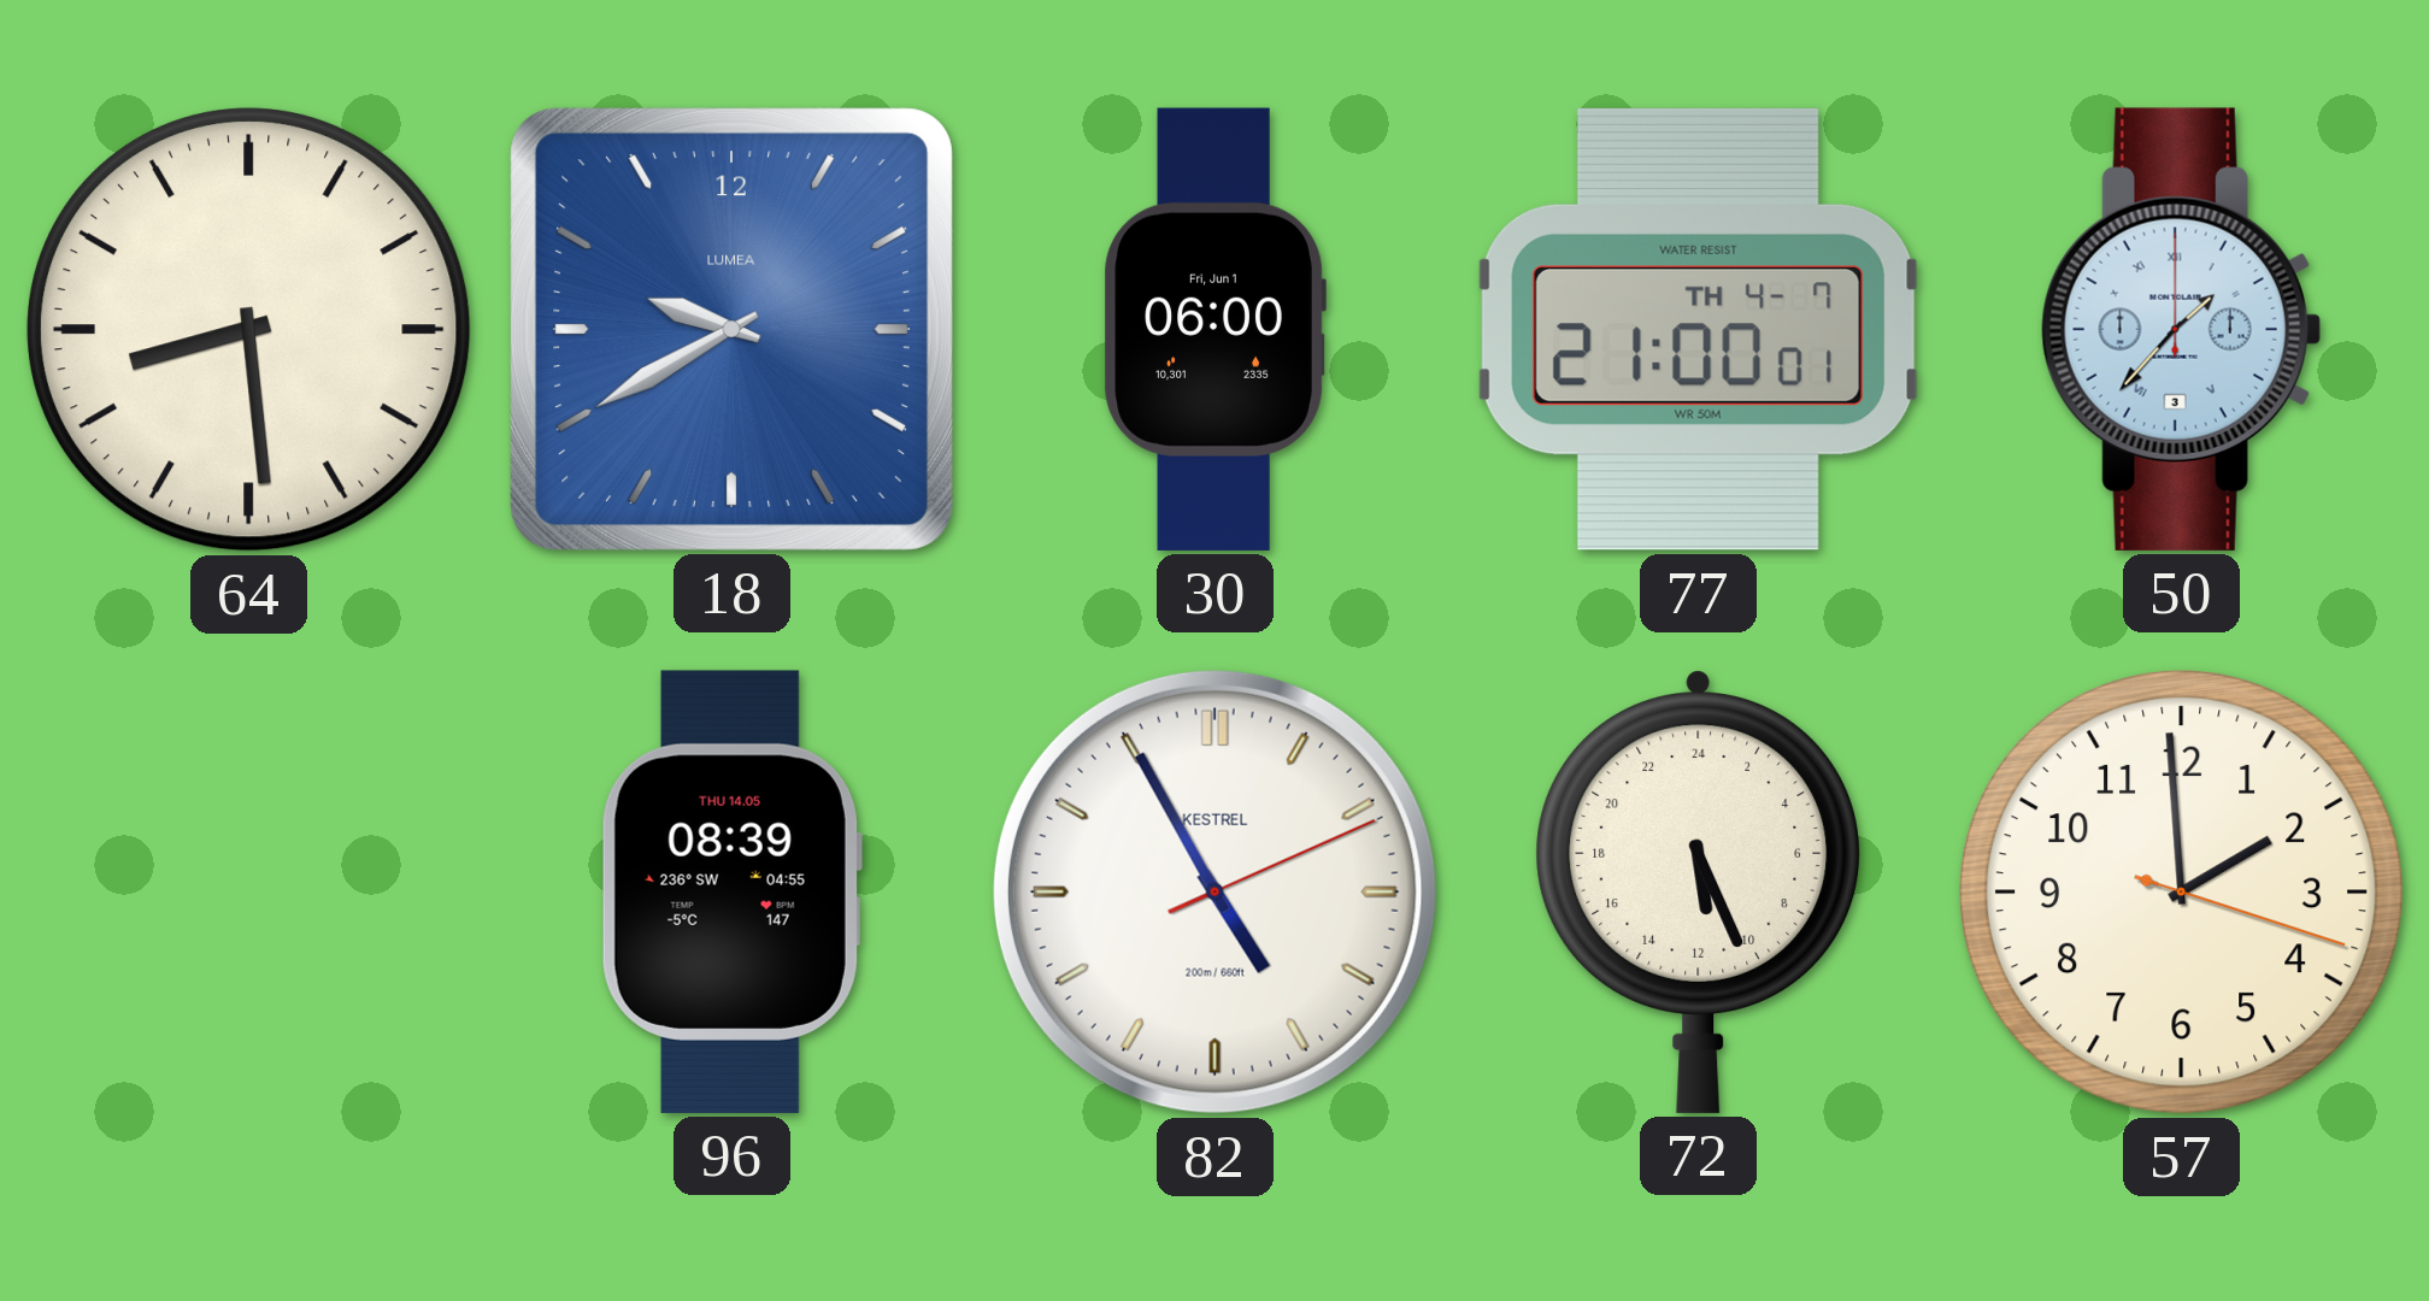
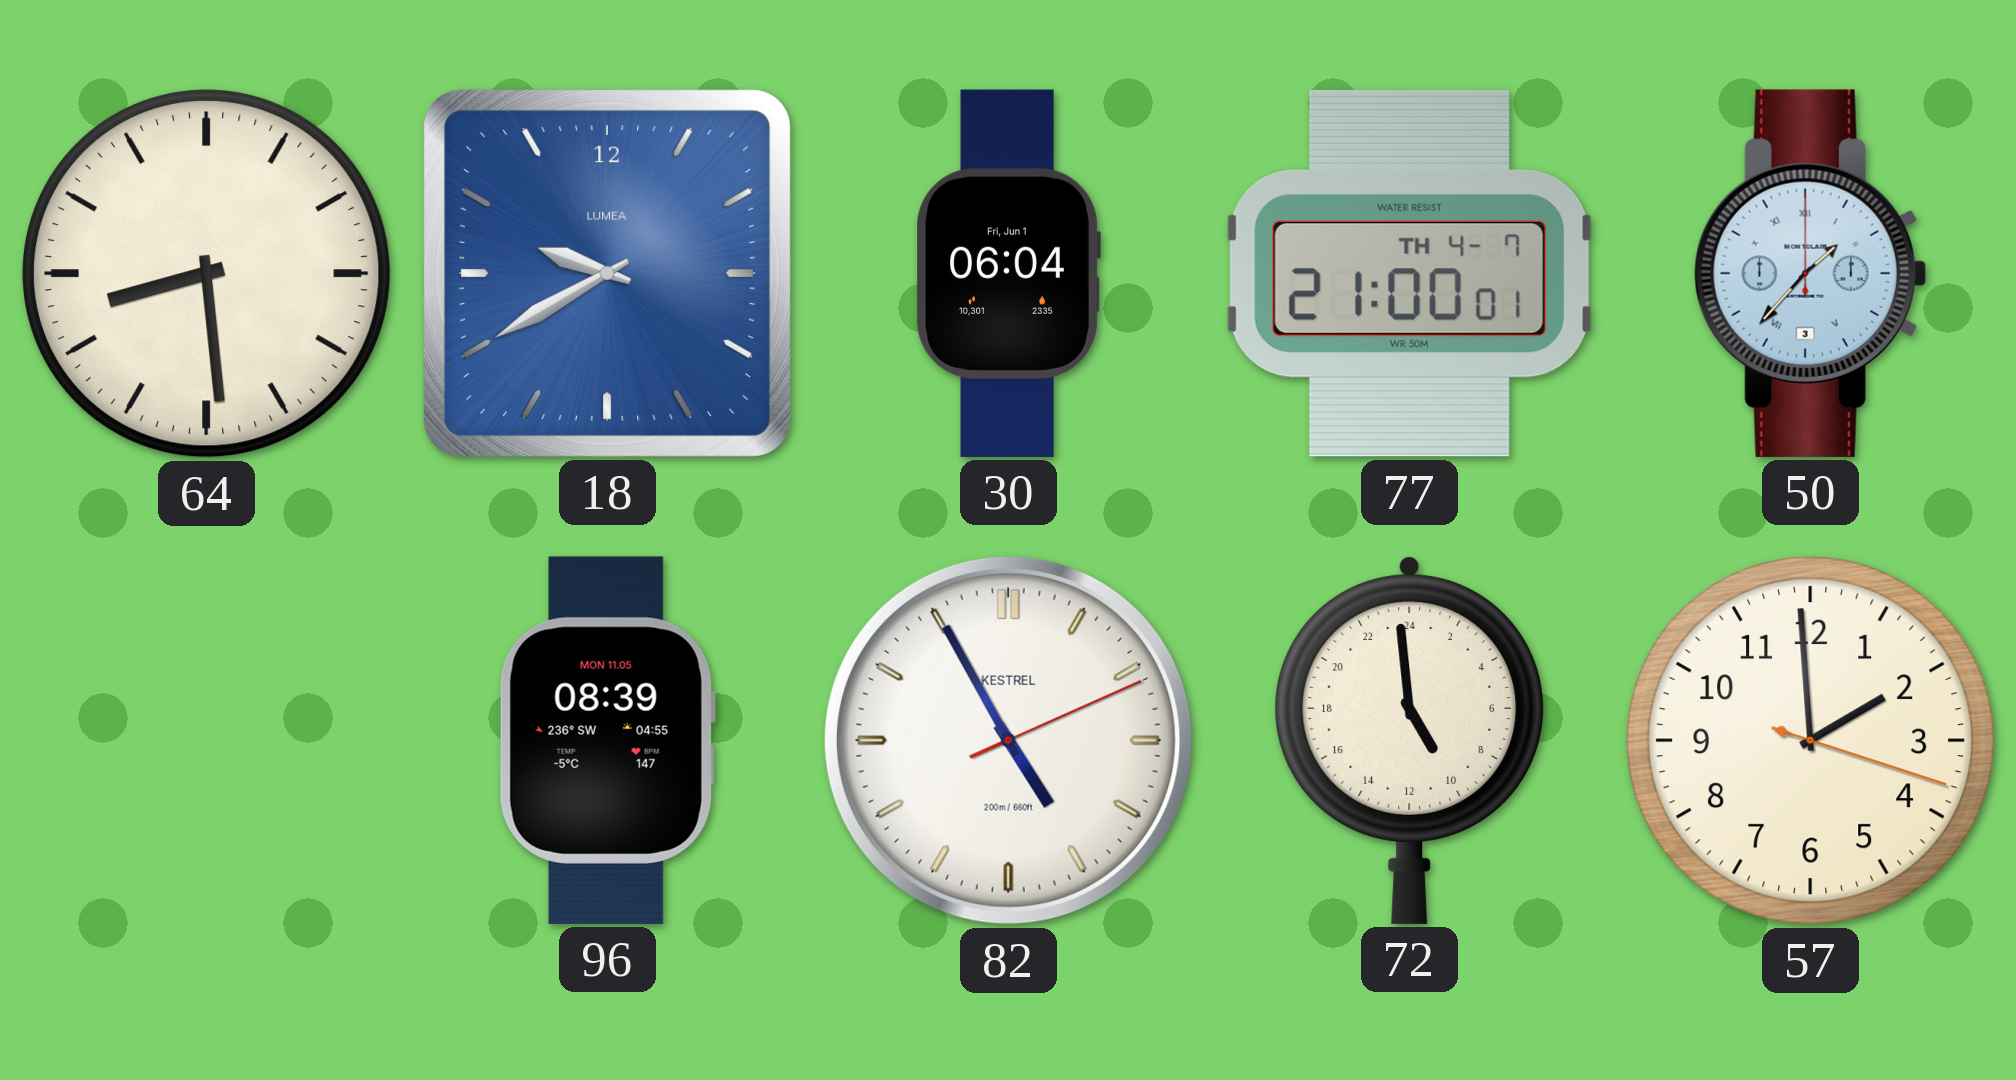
30: 06:00 -> 06:04 (1008, 273)
96 date: THU 14.05 -> MON 11.05 (607, 740)
72: 11:26 -> 9:59 (1410, 740)
